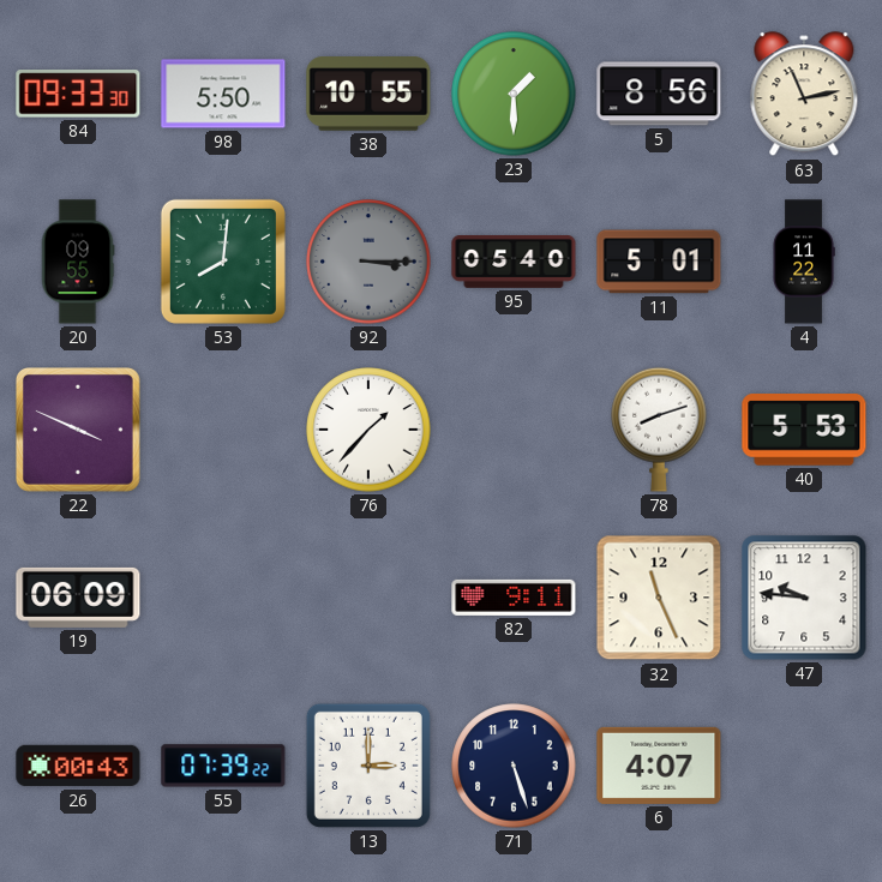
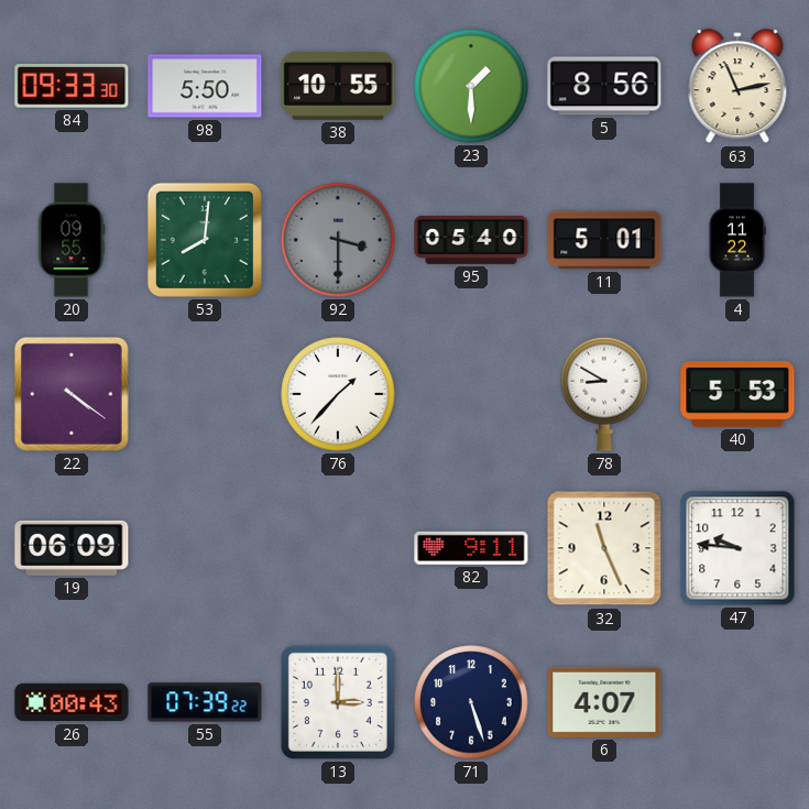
92: 3:15 -> 3:30 (338, 240)
22: 3:49 -> 4:21 (73, 395)
78: 8:12 -> 8:50 (604, 394)
